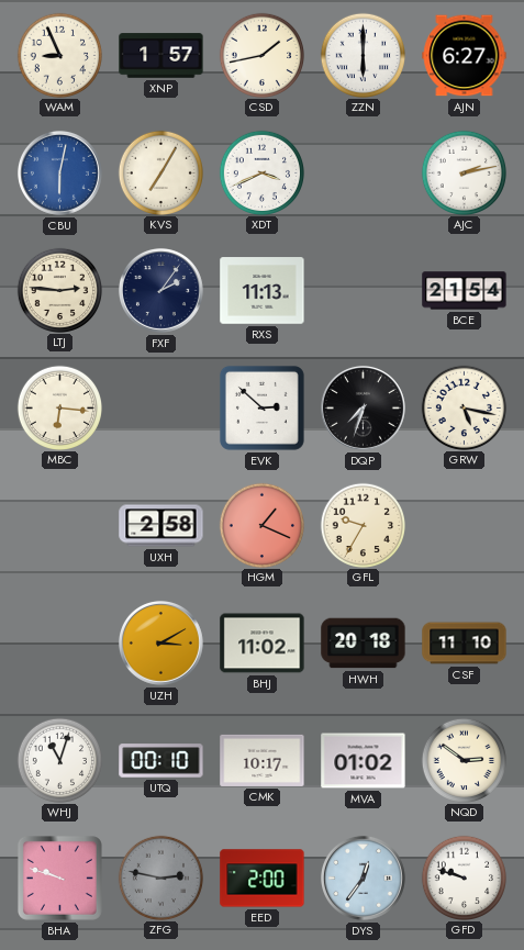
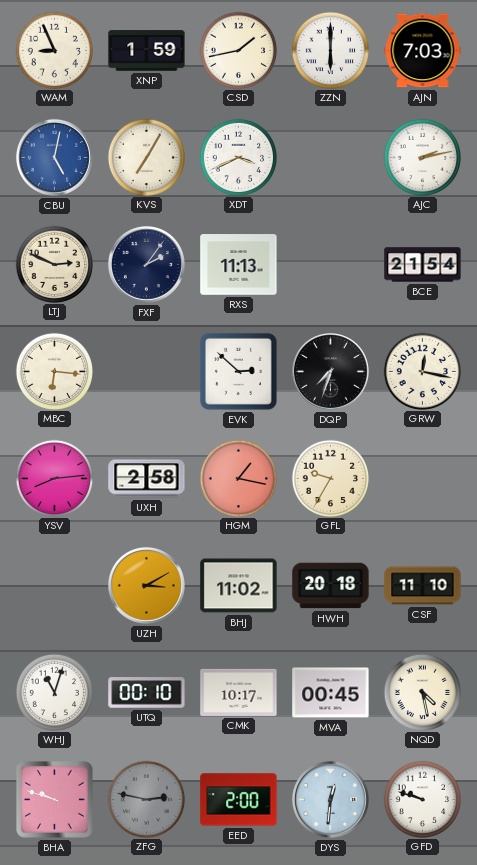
XNP: 1:57 -> 1:59 (147, 51)
AJN: 6:27 -> 7:03 (423, 51)
CBU: 6:02 -> 5:02 (54, 157)
LTJ: 2:46 -> 2:49 (54, 264)
GRW: 5:17 -> 12:17 (422, 371)
YSV: none -> 8:14 (54, 478)
HGM: 1:19 -> 1:17 (238, 478)
MVA: 01:02 -> 00:45 (331, 693)
NQD: 2:51 -> 4:28 (422, 692)
DYS: 12:36 -> 12:31 (330, 799)
